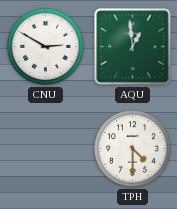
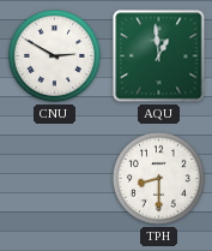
TPH: 4:30 -> 8:30 (158, 178)
